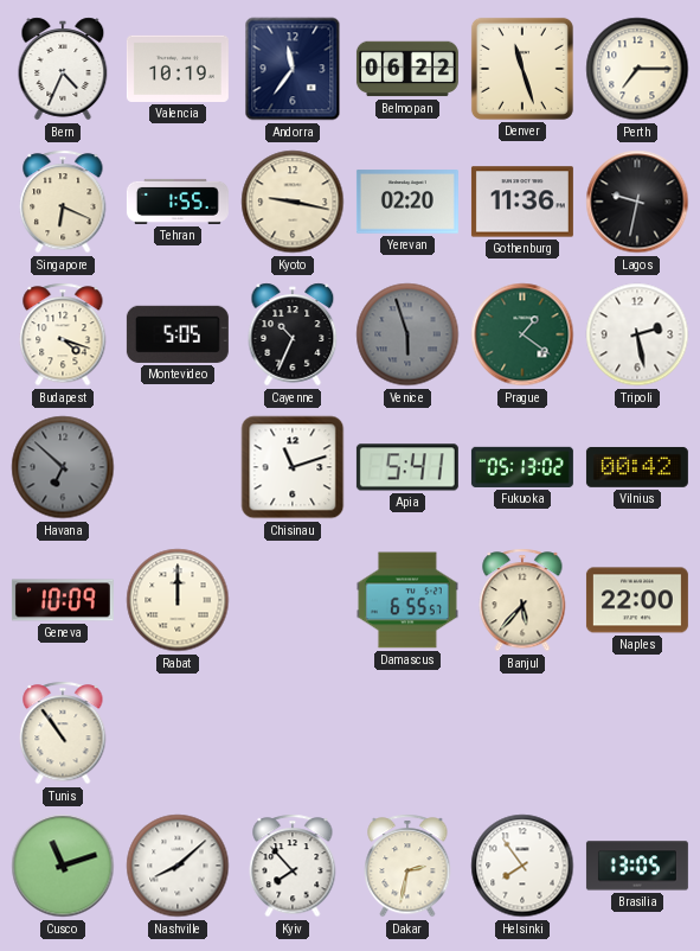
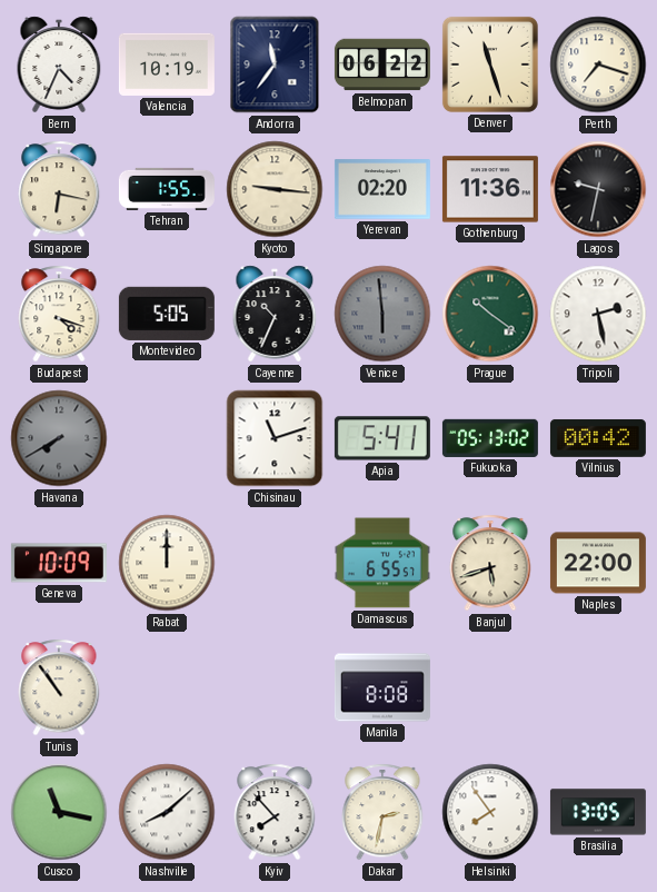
Perth: 7:15 -> 7:18 (598, 65)
Singapore: 6:19 -> 6:17 (59, 189)
Kyoto: 9:17 -> 9:16 (275, 189)
Venice: 5:57 -> 5:59 (382, 314)
Prague: 1:21 -> 10:21 (490, 314)
Havana: 6:52 -> 7:40 (59, 438)
Banjul: 5:37 -> 5:42 (490, 563)
Manila: none -> 8:08 (382, 687)
Cusco: 11:12 -> 11:17 (59, 812)
